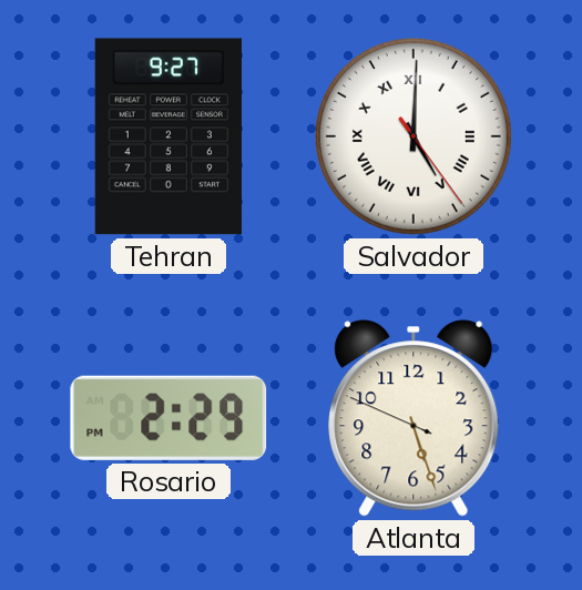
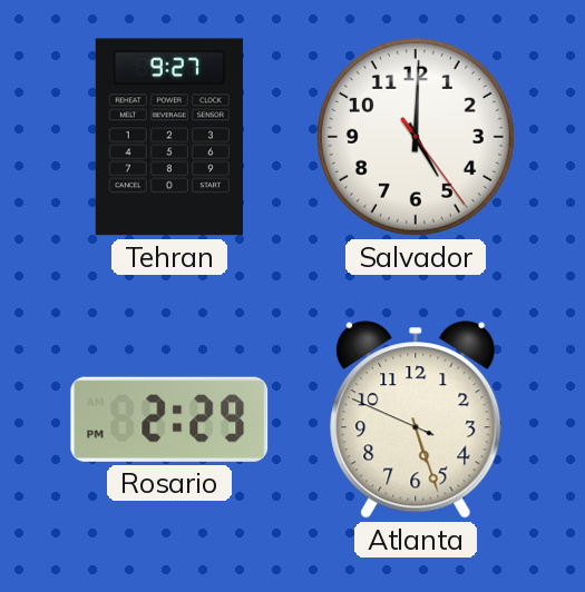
Salvador numerals: Roman -> Arabic (416, 137)
